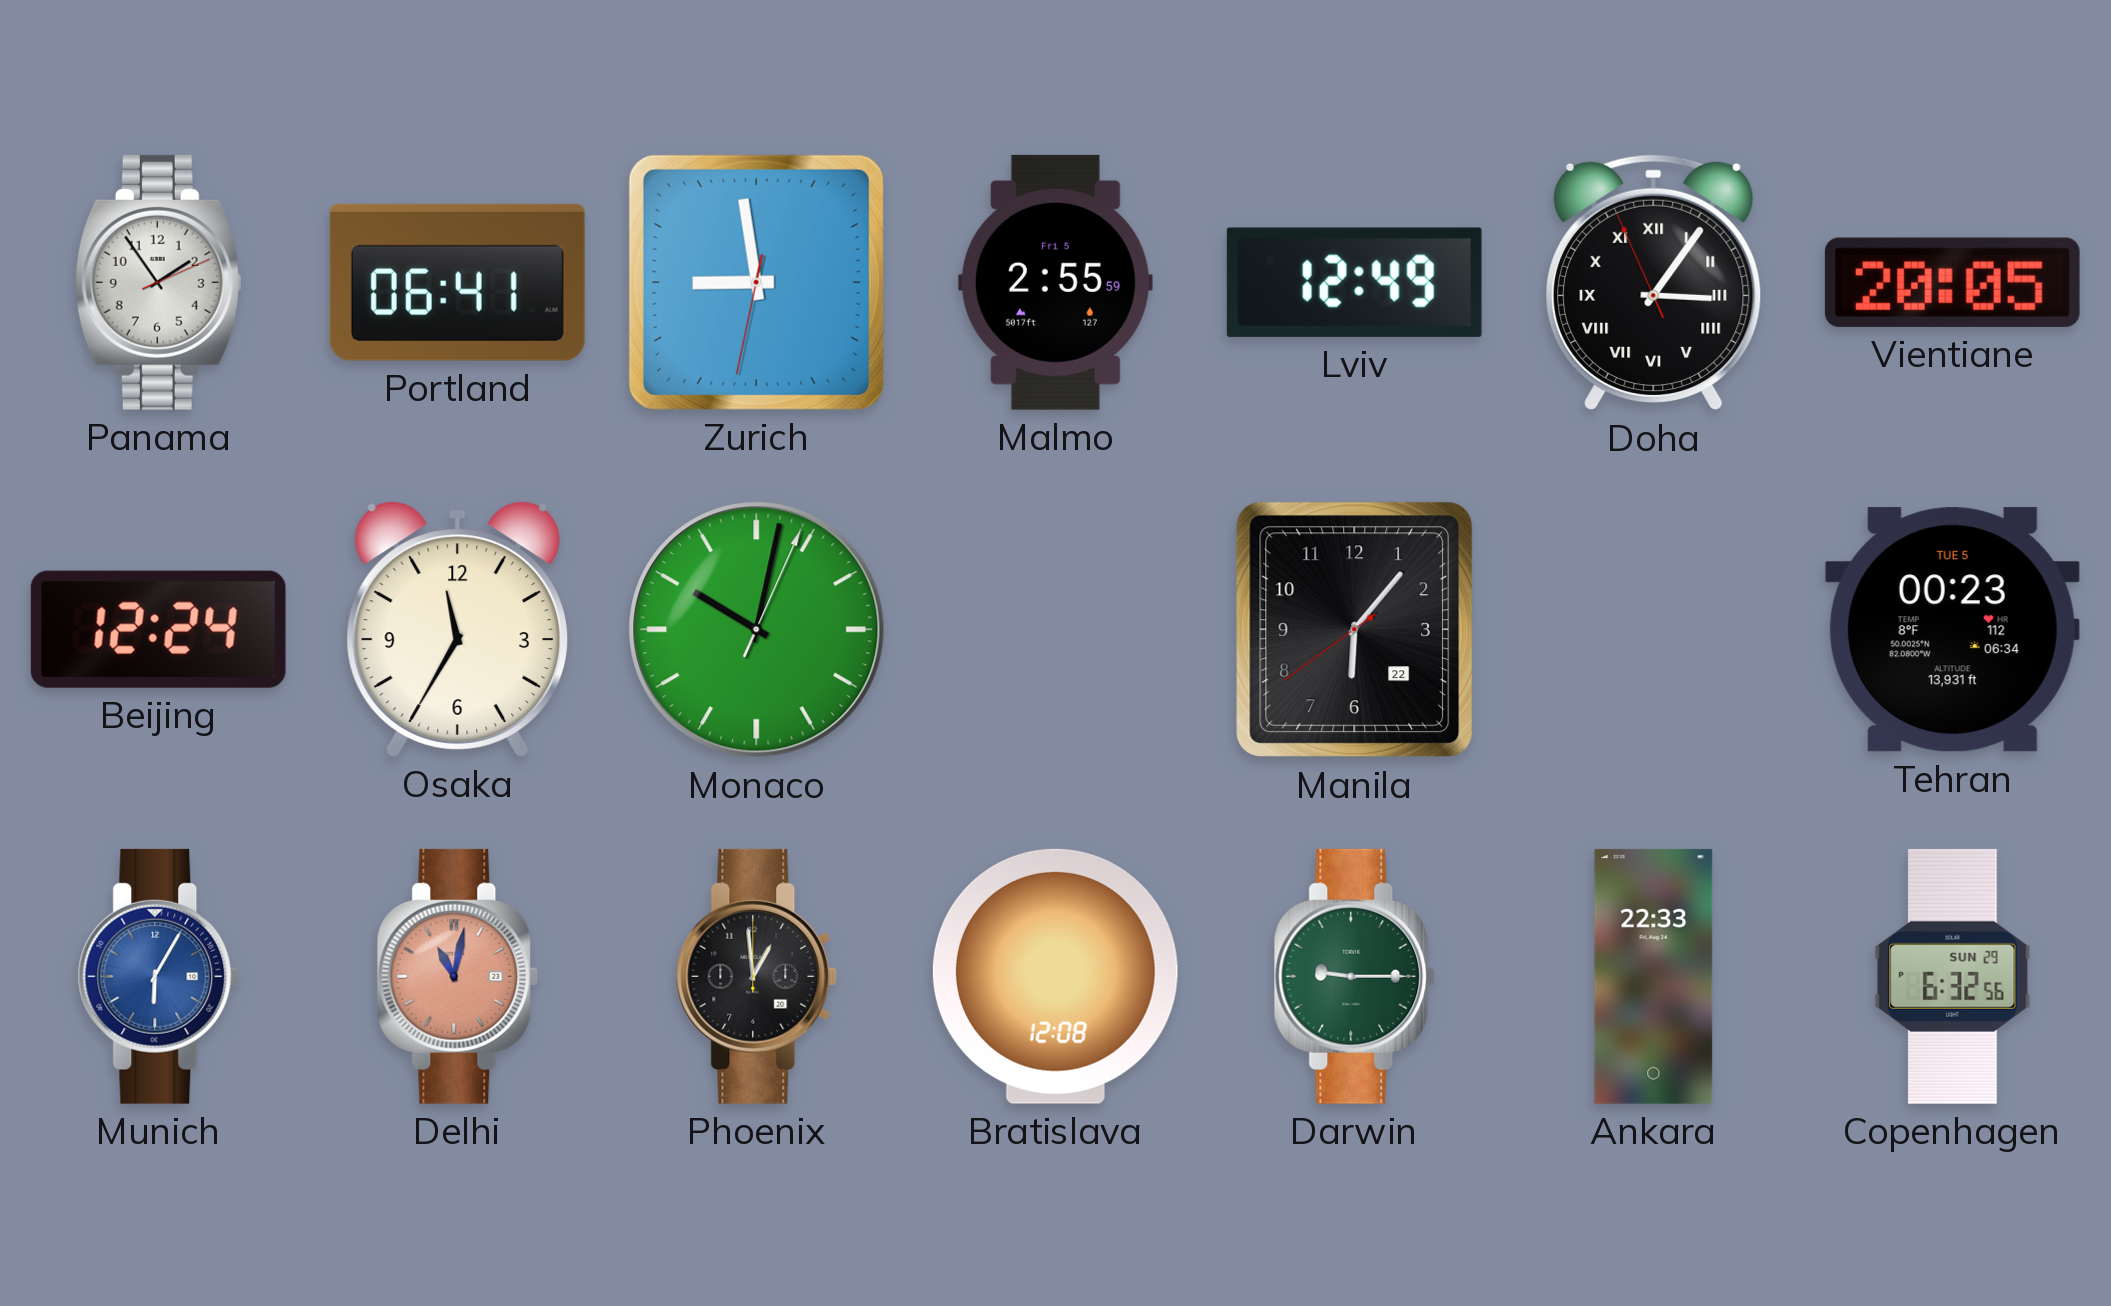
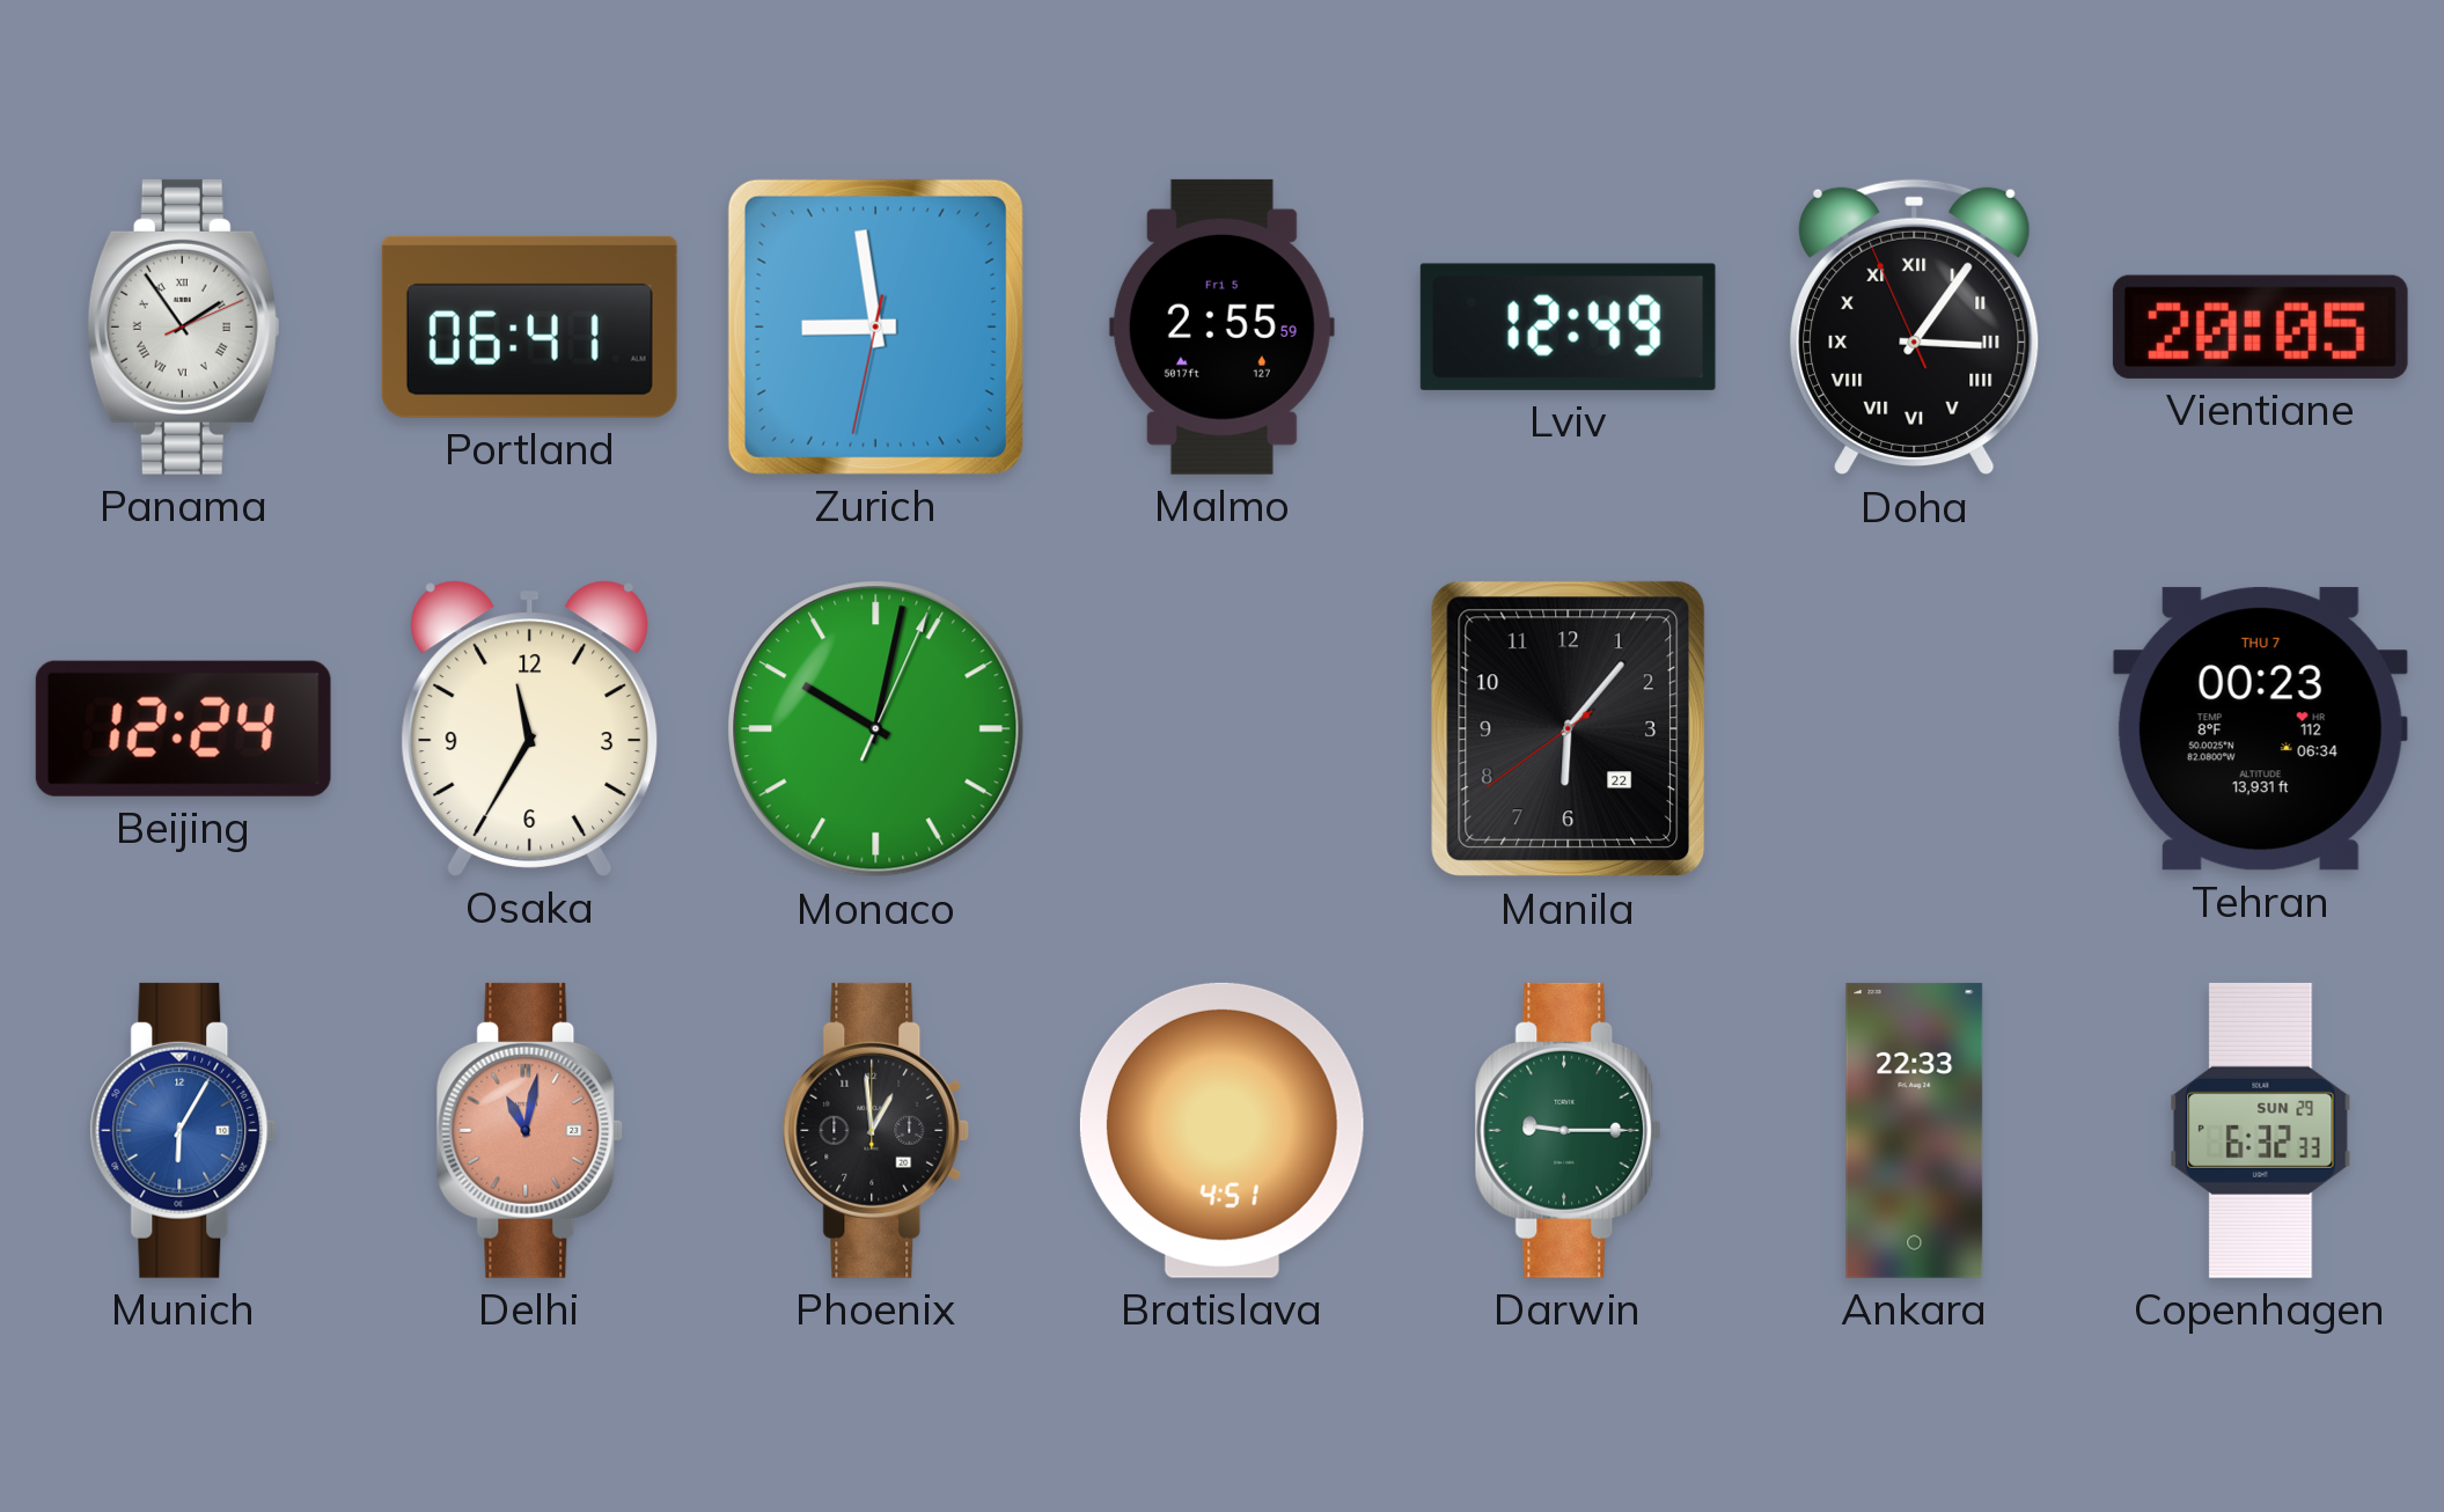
Panama numerals: Arabic -> Roman (183, 326)
Tehran date: TUE 5 -> THU 7 (2260, 729)
Bratislava: 12:08 -> 4:51 (1221, 1130)
Copenhagen: 6:32:56 -> 6:32:33 (2261, 1130)
